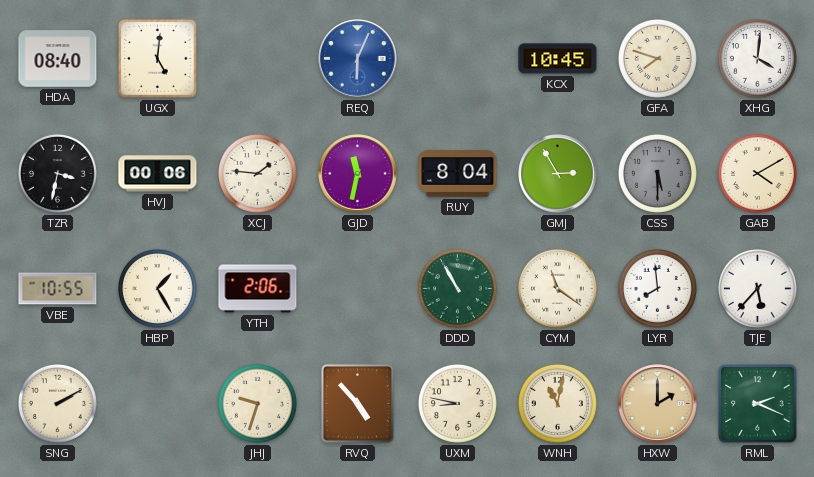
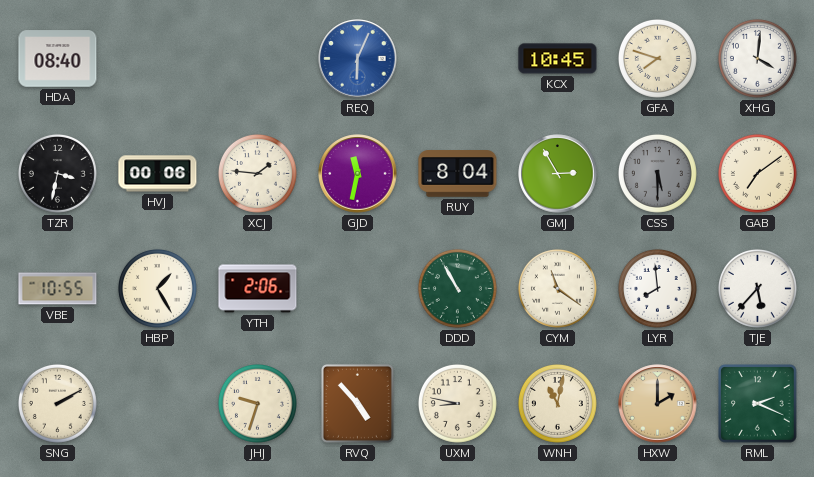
UGX: 5:01 -> none (158, 59)
GAB: 4:10 -> 7:09 (757, 173)
